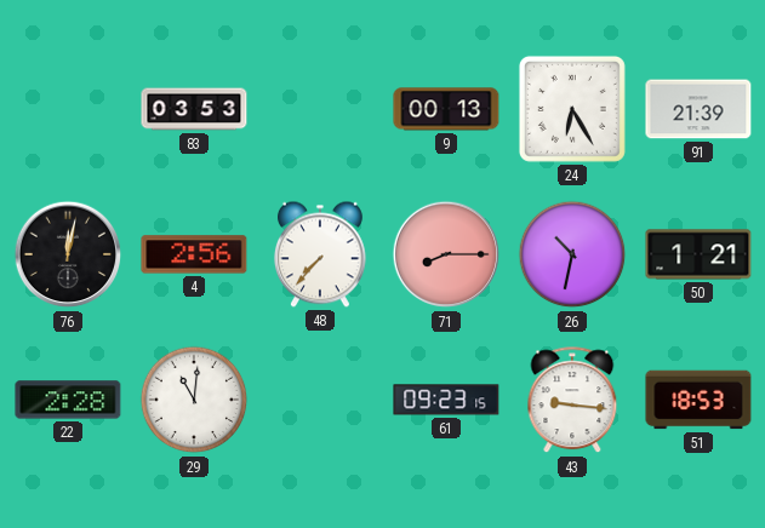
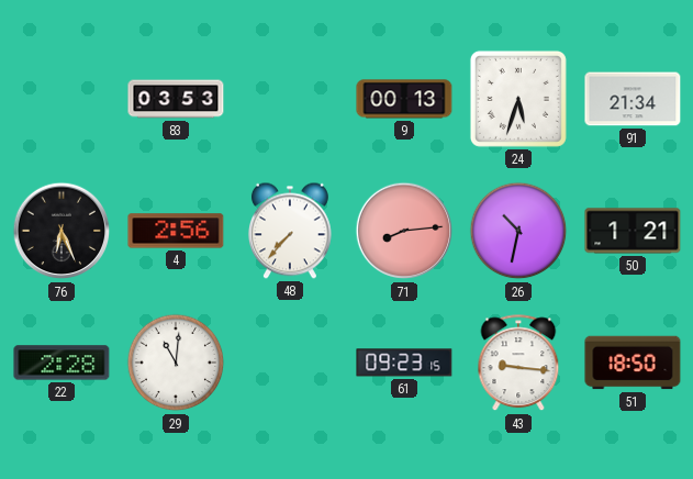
24: 6:25 -> 5:33 (518, 99)
91: 21:39 -> 21:34 (633, 99)
76: 12:02 -> 6:26 (62, 231)
71: 8:15 -> 8:14 (404, 231)
51: 18:53 -> 18:50 (633, 363)
